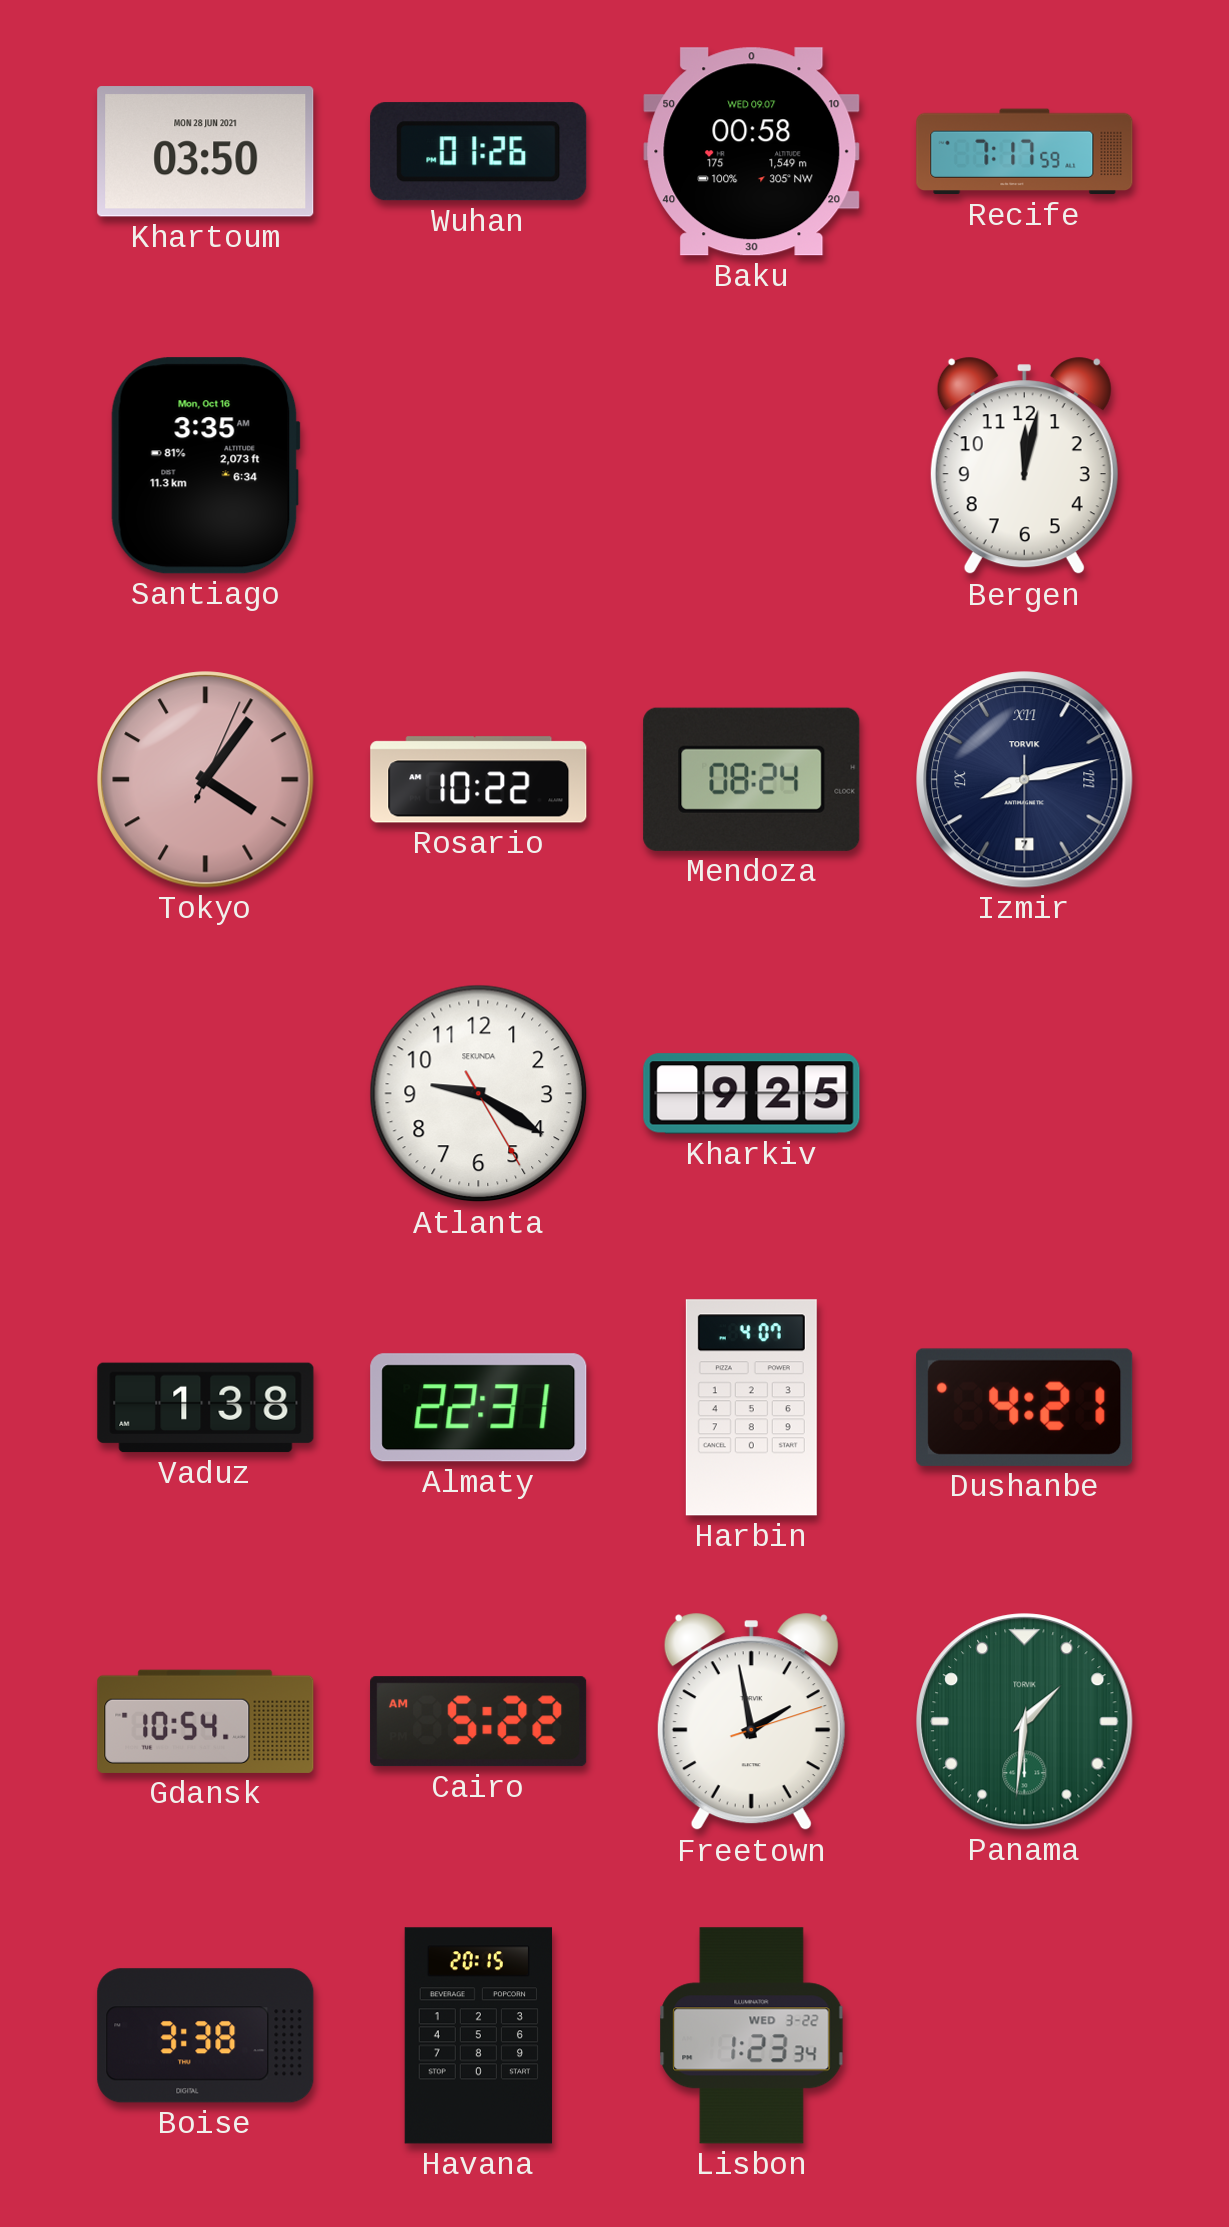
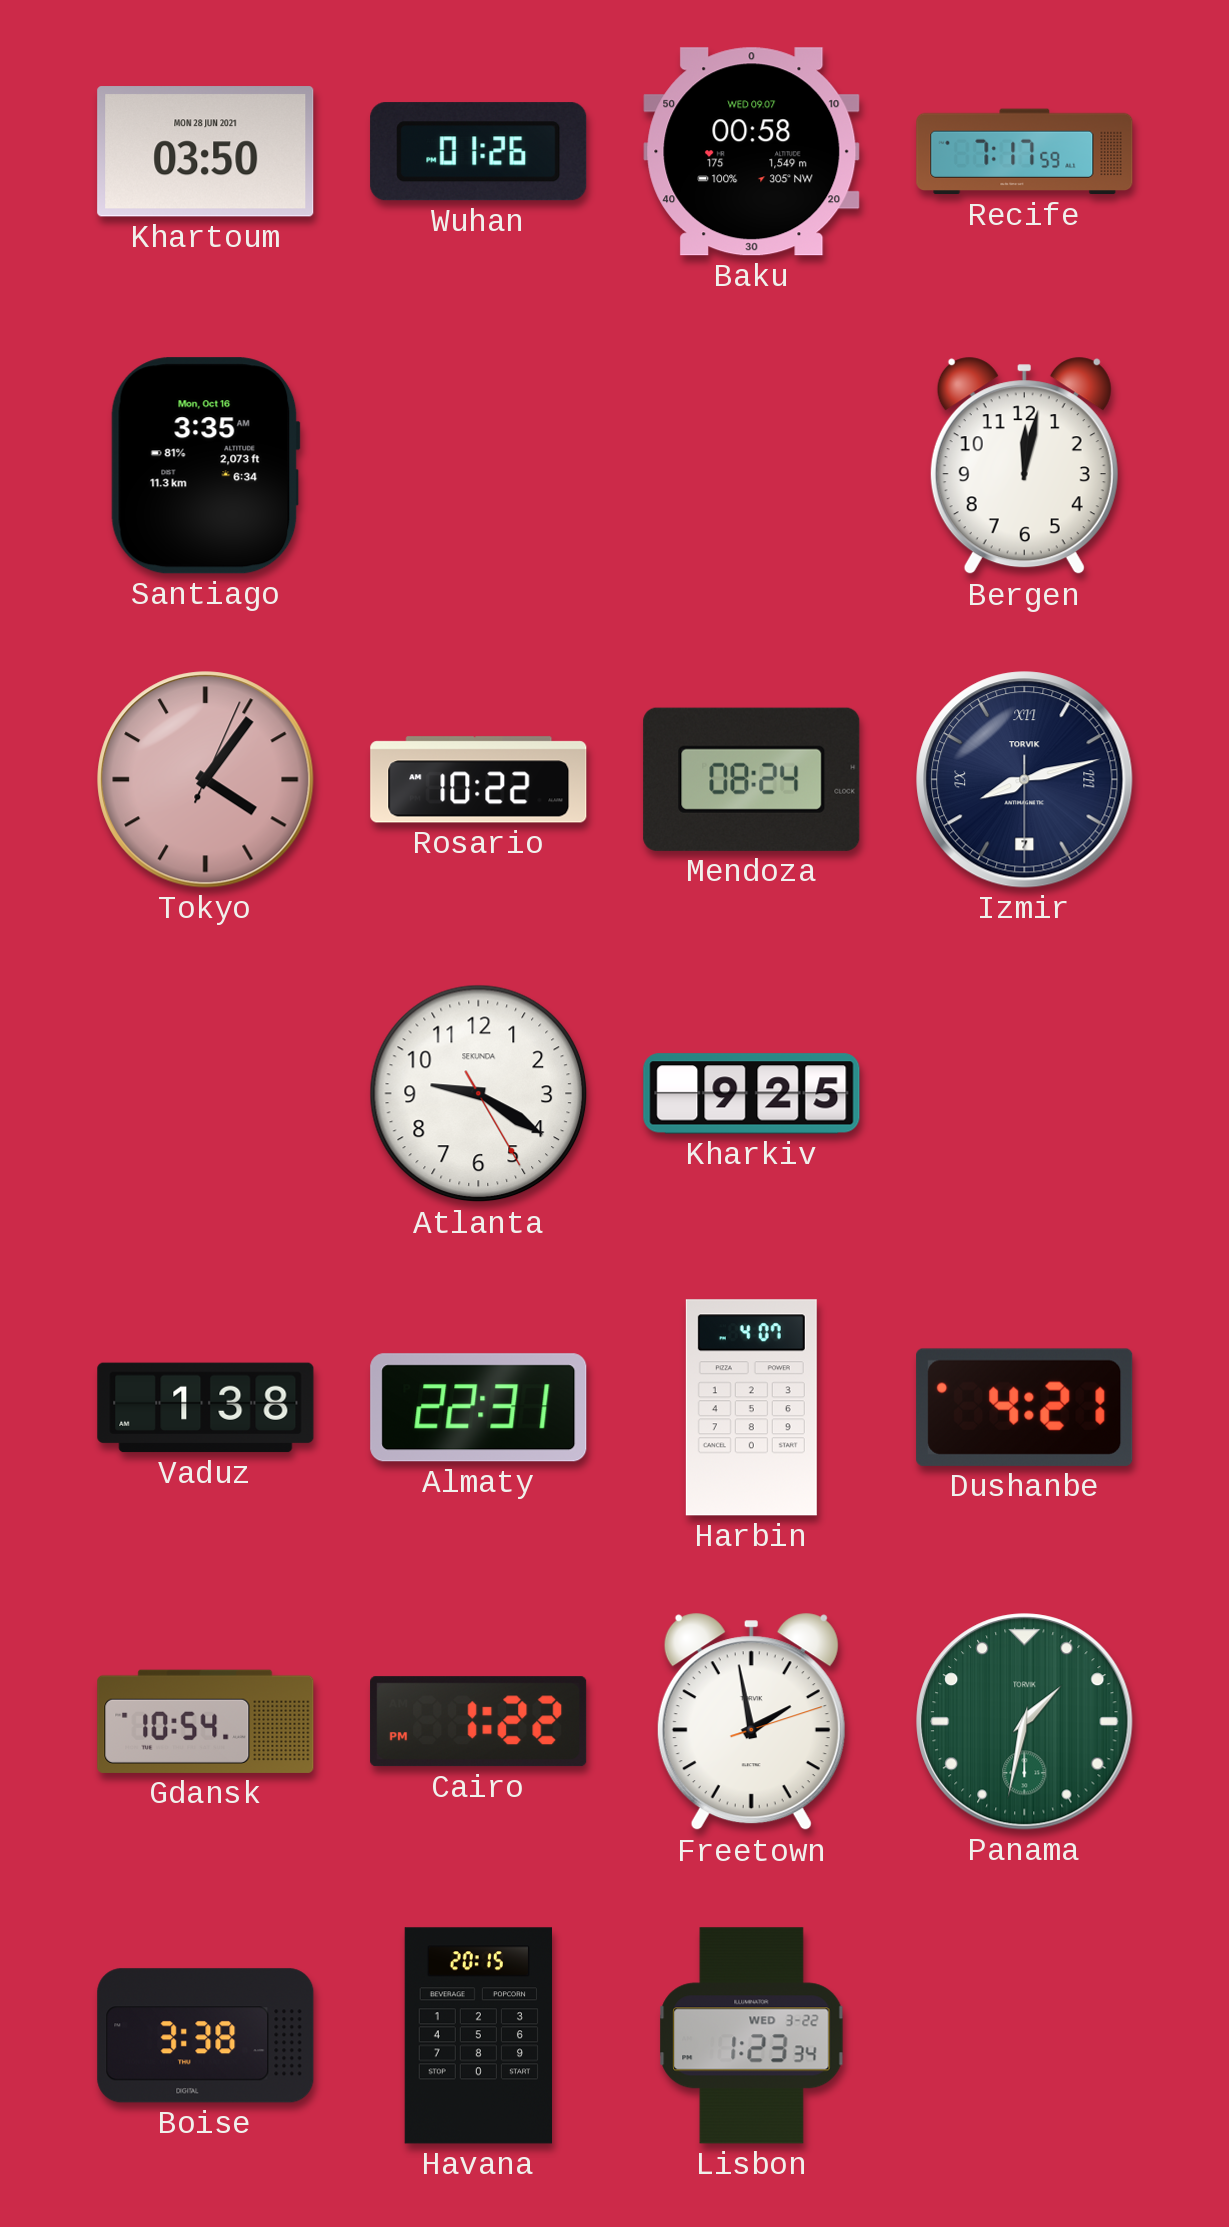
Cairo: 5:22 -> 1:22 (479, 1722)
Panama: 1:31 -> 1:32 (1025, 1722)
